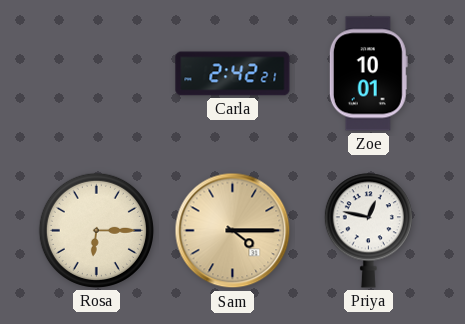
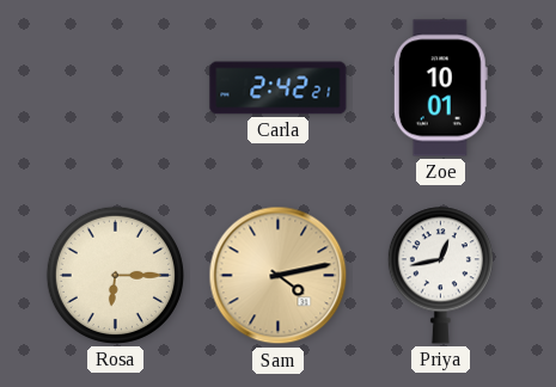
Sam: 4:15 -> 4:13 (279, 276)
Priya: 12:47 -> 12:43 (440, 276)
